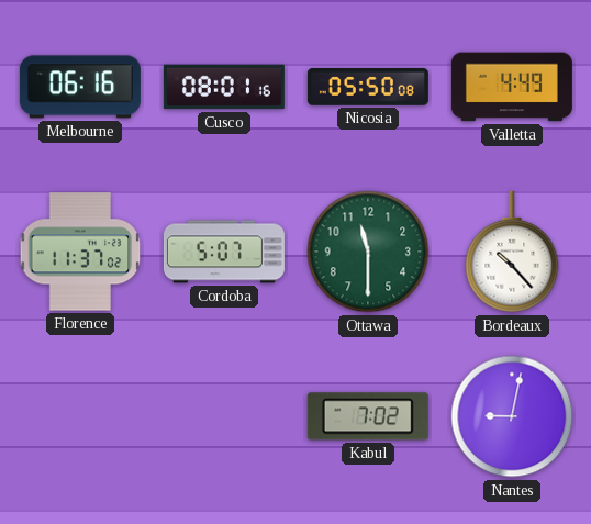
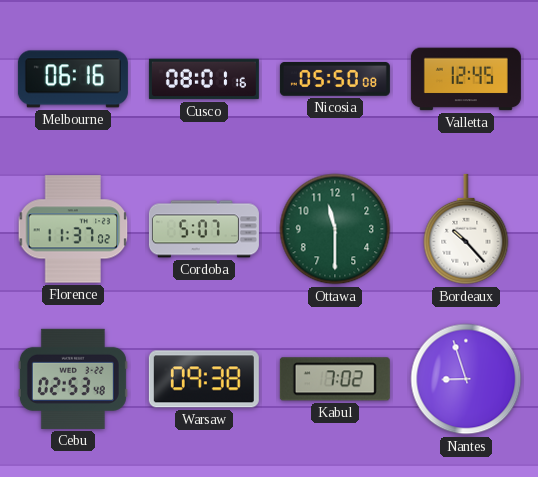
Valletta: 4:49 -> 12:45 (466, 79)
Cebu: none -> 02:53 (73, 379)
Warsaw: none -> 09:38 (204, 379)
Nantes: 9:02 -> 8:57 (466, 379)
